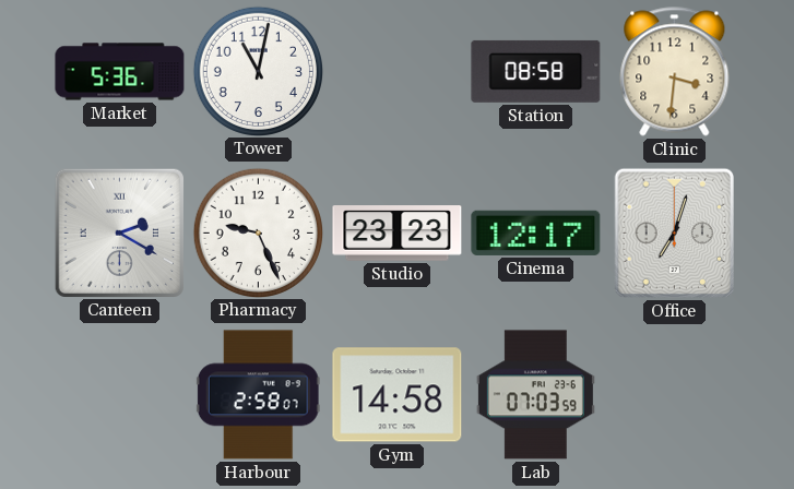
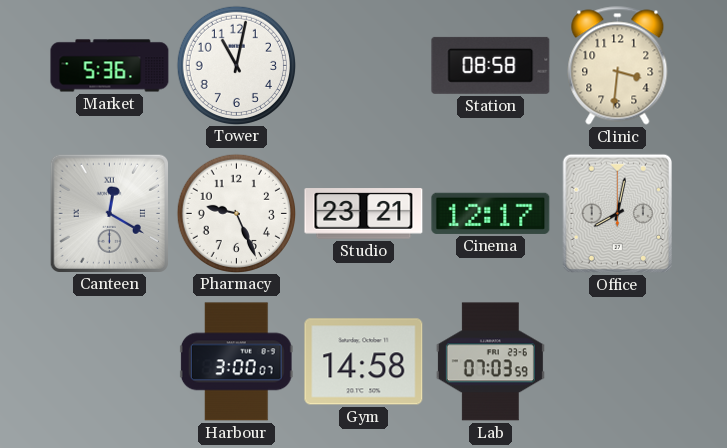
Canteen: 2:20 -> 12:20 (109, 213)
Studio: 23:23 -> 23:21 (364, 214)
Office: 7:03 -> 8:02 (617, 214)
Harbour: 2:58 -> 3:00 (236, 362)
